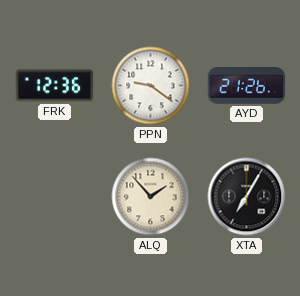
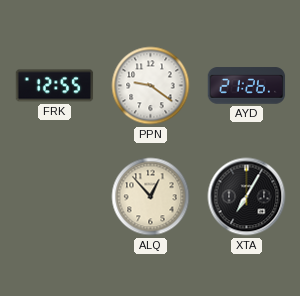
FRK: 12:36 -> 12:55 (55, 86)
ALQ: 1:53 -> 12:53 (151, 197)
